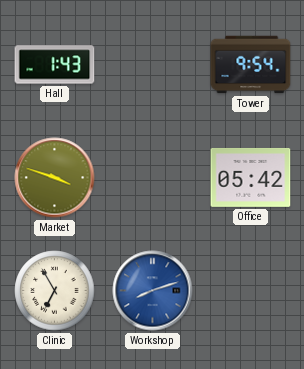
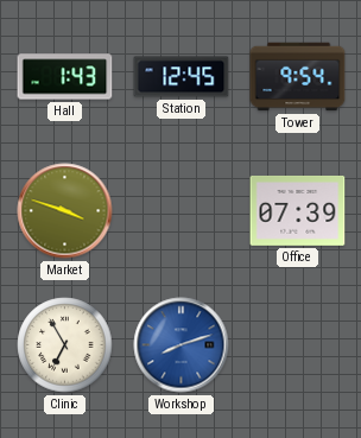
Station: none -> 12:45 (182, 77)
Office: 05:42 -> 07:39 (298, 210)
